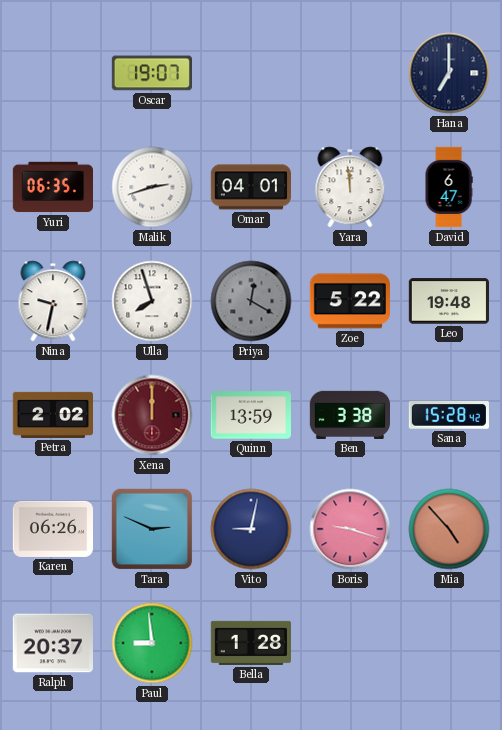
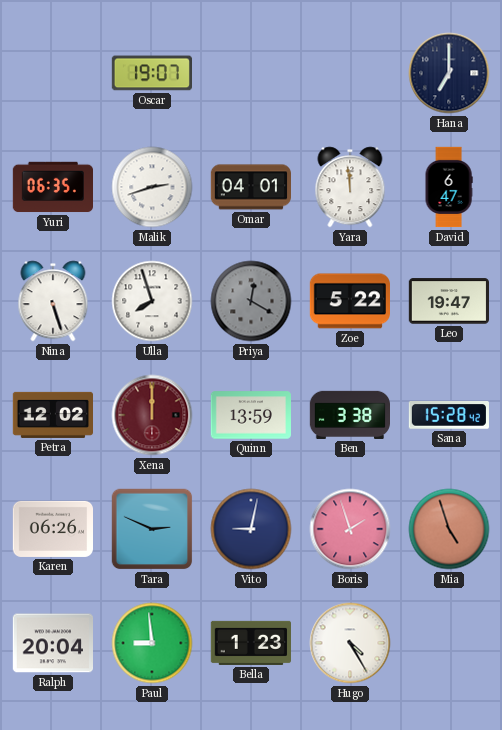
Nina: 9:32 -> 5:27 (53, 301)
Leo: 19:48 -> 19:47 (448, 301)
Petra: 2:02 -> 12:02 (52, 415)
Boris: 9:18 -> 1:57 (350, 529)
Mia: 4:53 -> 4:57 (449, 529)
Ralph: 20:37 -> 20:04 (52, 643)
Bella: 1:28 -> 1:23 (250, 643)
Hugo: none -> 4:25 (350, 643)
